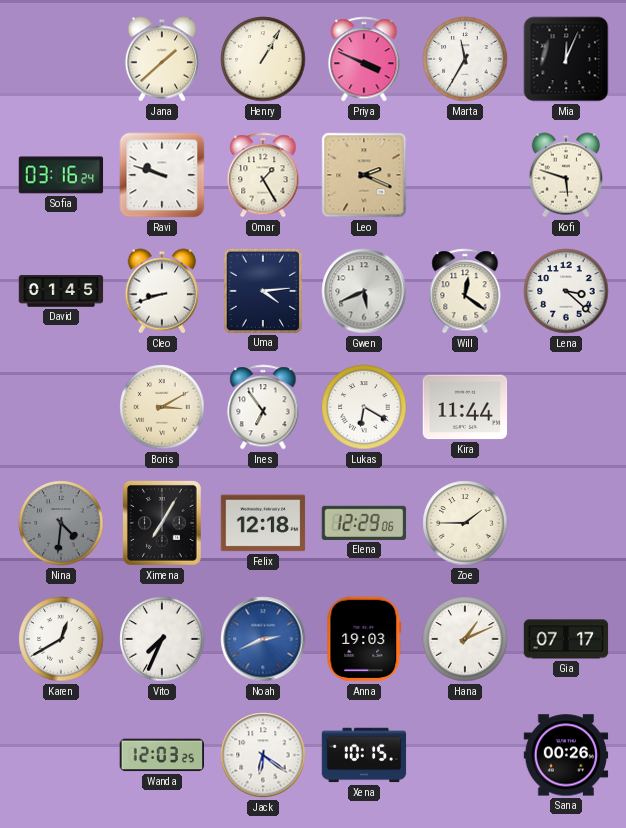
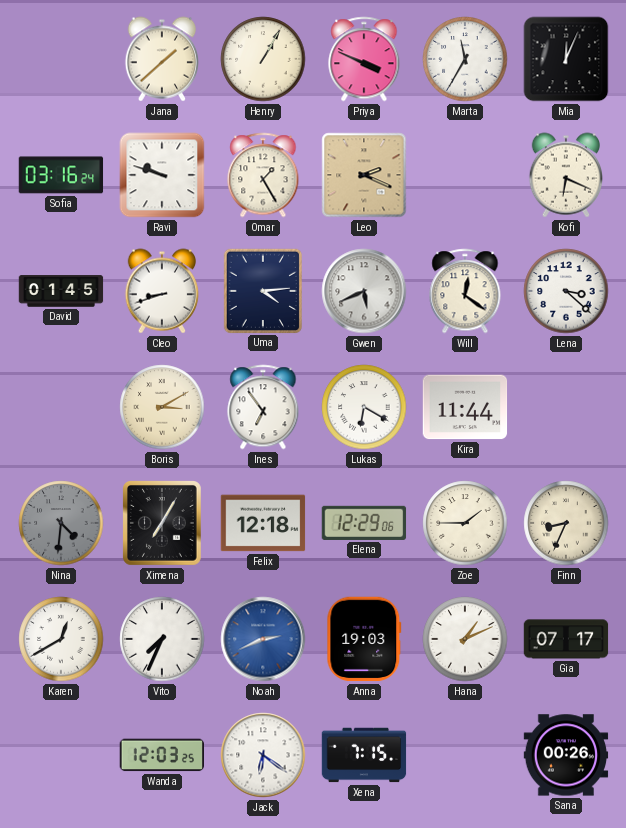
Kofi: 5:48 -> 6:19 (566, 175)
Finn: none -> 8:34 (566, 523)
Xena: 10:15 -> 7:15 (364, 755)
